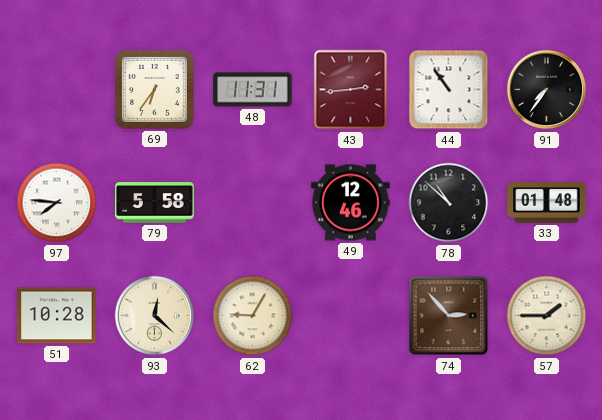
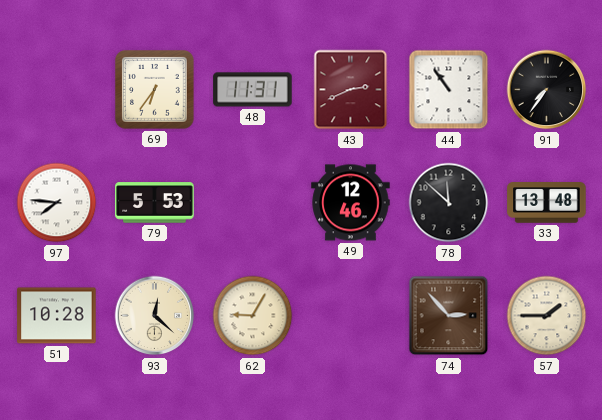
43: 2:44 -> 2:41 (351, 90)
79: 5:58 -> 5:53 (155, 203)
78: 10:52 -> 11:52 (449, 203)
33: 01:48 -> 13:48 (547, 203)
